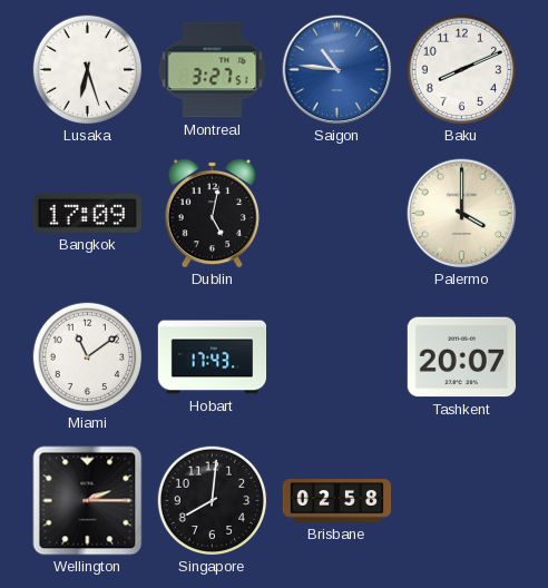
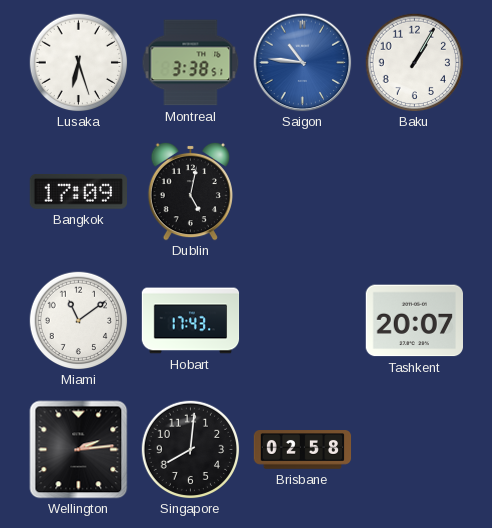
Montreal: 3:27 -> 3:38 (191, 63)
Baku: 8:11 -> 1:05 (415, 63)
Palermo: 4:00 -> none (462, 214)
Wellington: 2:15 -> 2:14 (79, 450)
